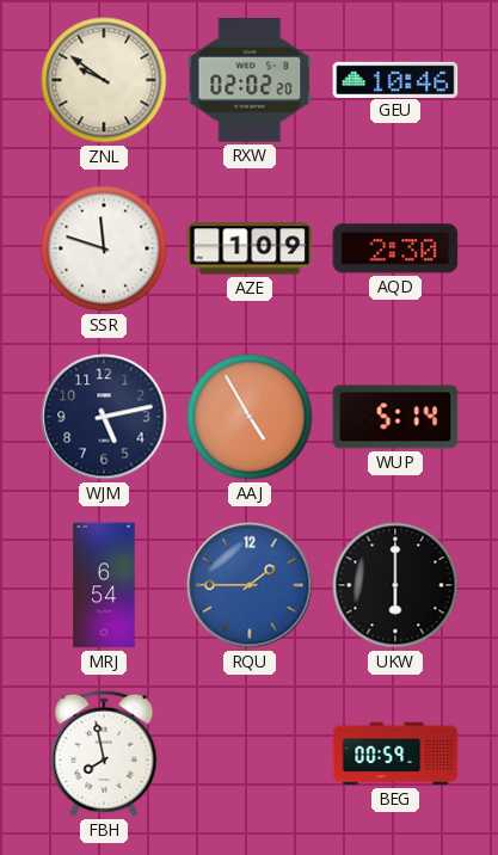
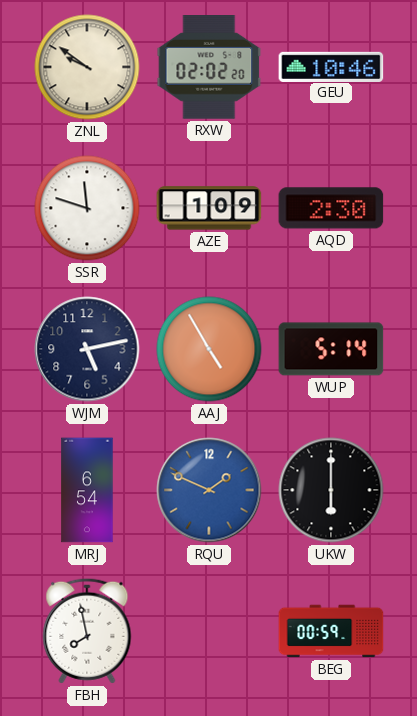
RQU: 1:45 -> 1:49 (209, 490)
